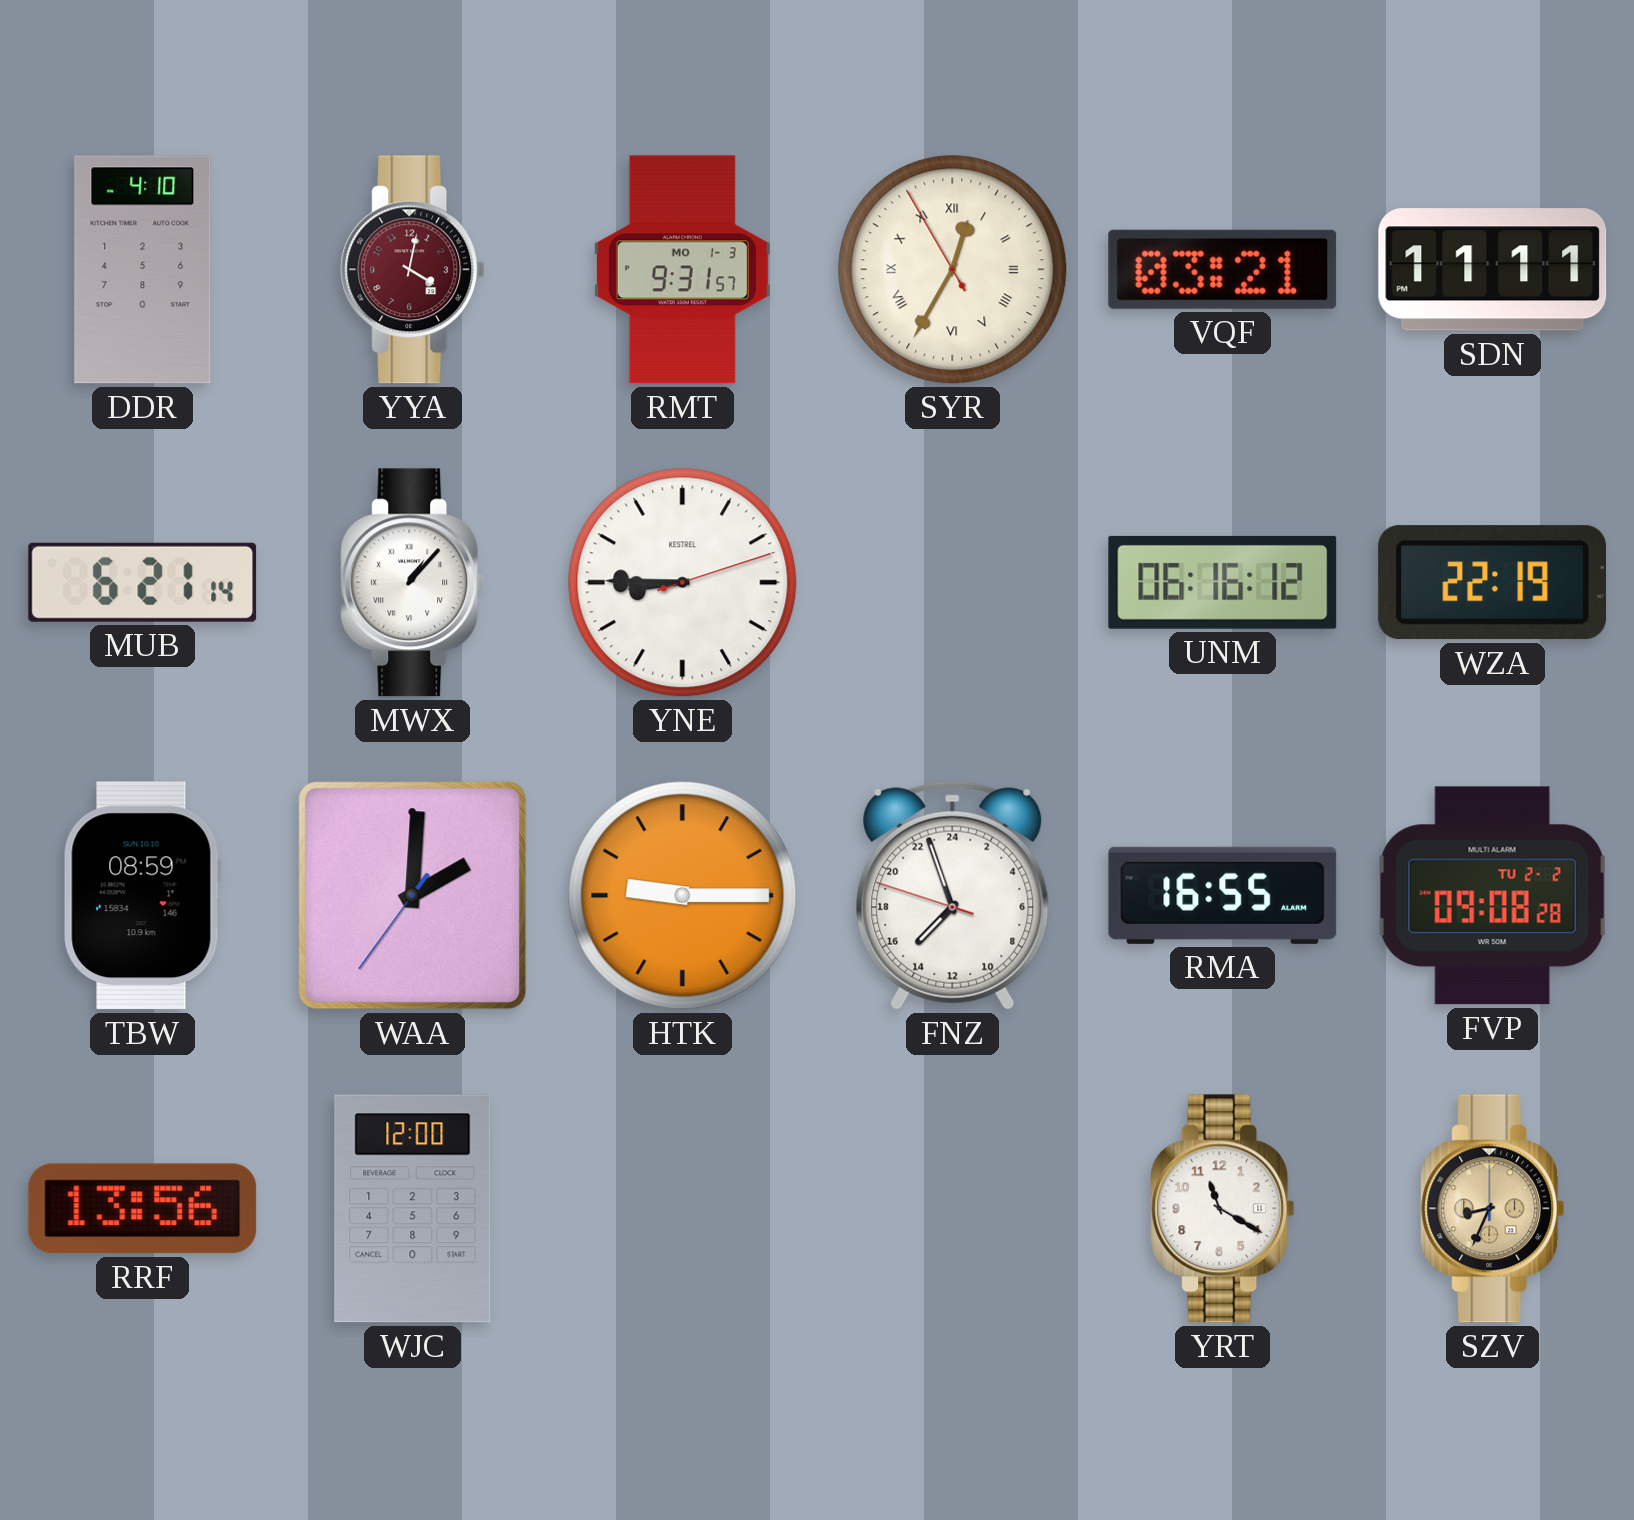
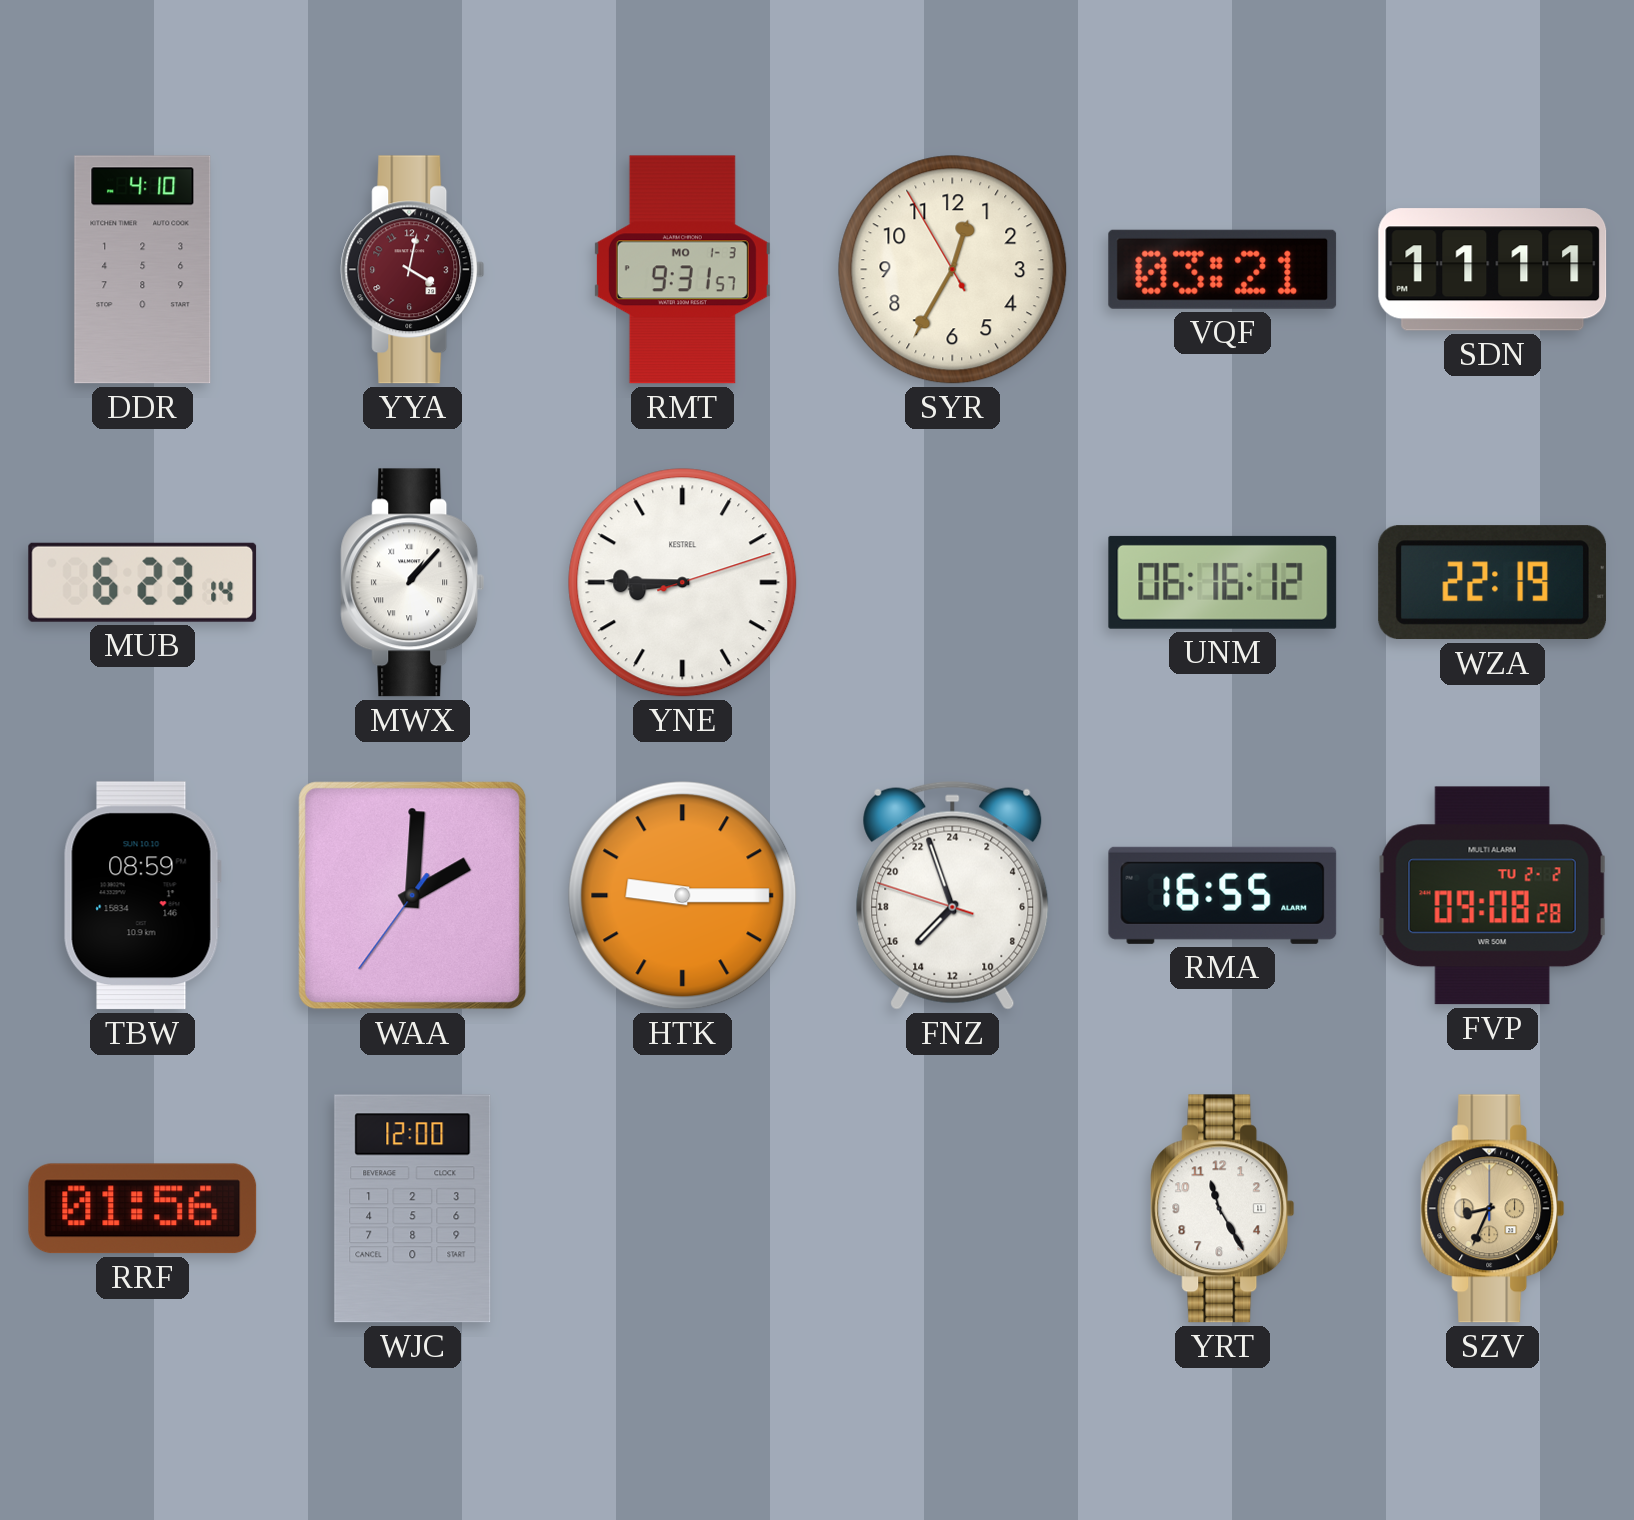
SYR numerals: Roman -> Arabic (953, 270)
MUB: 6:21 -> 6:23 (143, 582)
RRF: 13:56 -> 01:56 (143, 1209)
YRT: 11:20 -> 11:25 (1223, 1209)
